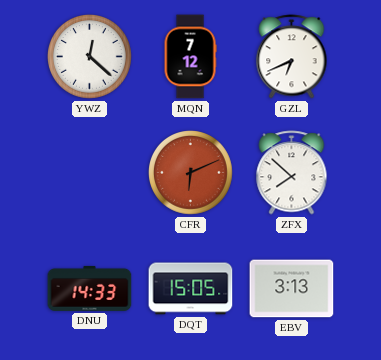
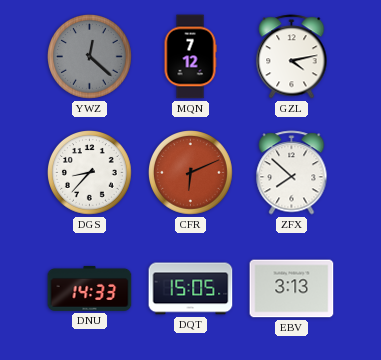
YWZ dial: white -> grey (90, 57)
GZL: 6:41 -> 4:13 (292, 57)
DGS: none -> 8:37 (90, 173)
